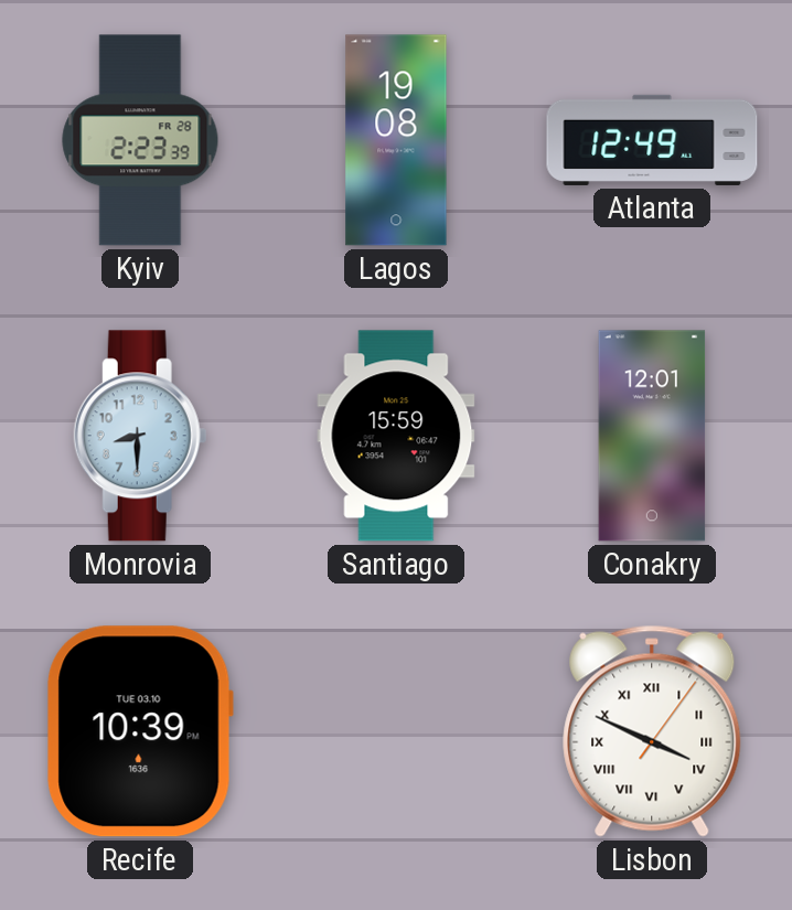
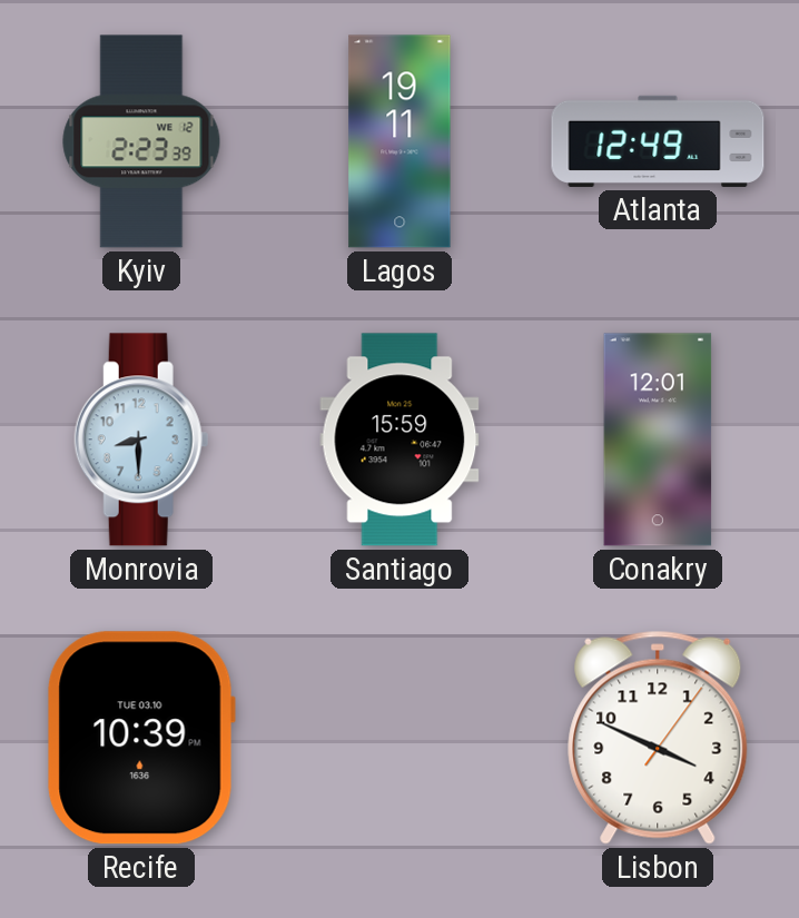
Kyiv date: FR 28 -> WE 12 (141, 141)
Lagos: 19:08 -> 19:11 (399, 141)
Lisbon numerals: Roman -> Arabic (658, 738)
